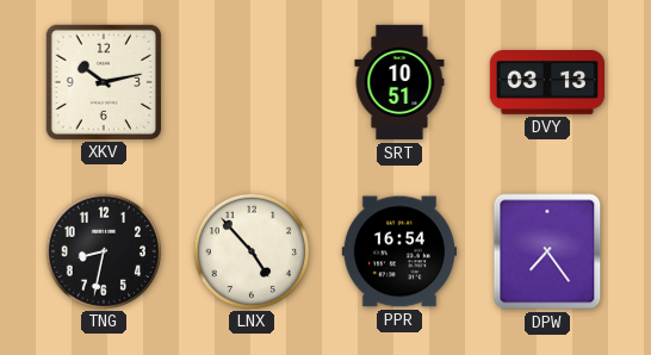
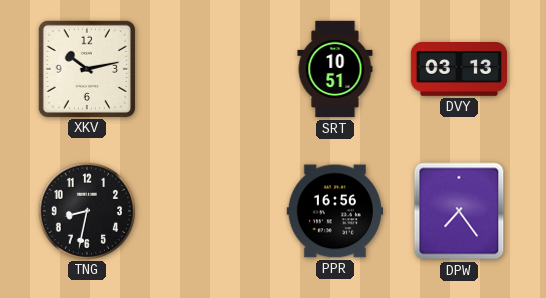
LNX: 4:53 -> none (250, 250)
PPR: 16:54 -> 16:56 (334, 211)
